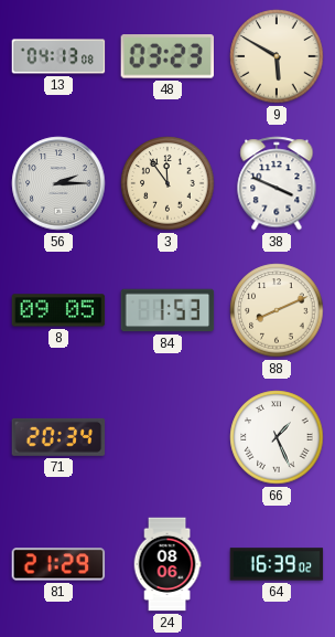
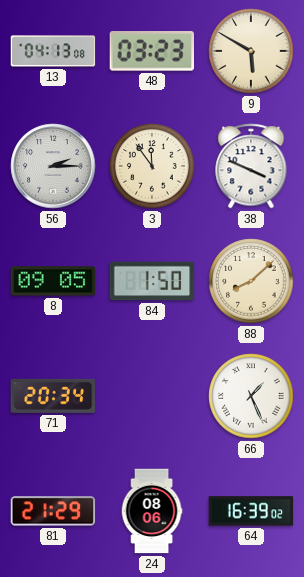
84: 1:53 -> 1:50 (152, 281)
88: 8:11 -> 8:08 (251, 281)
